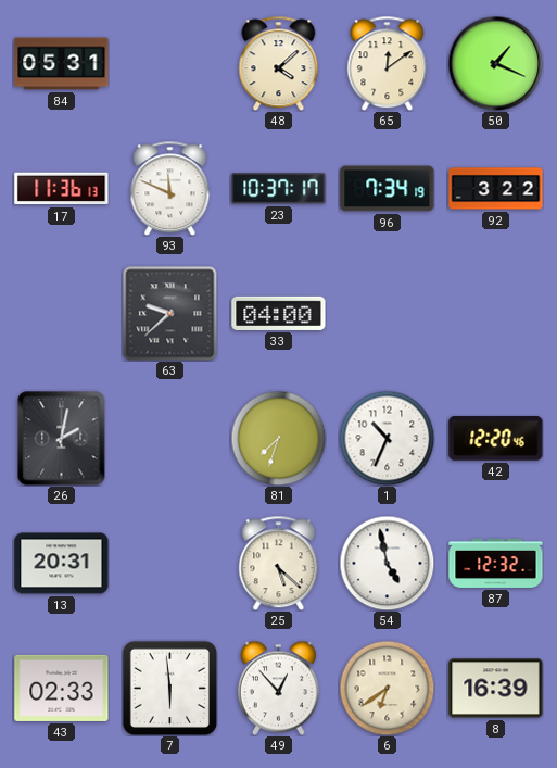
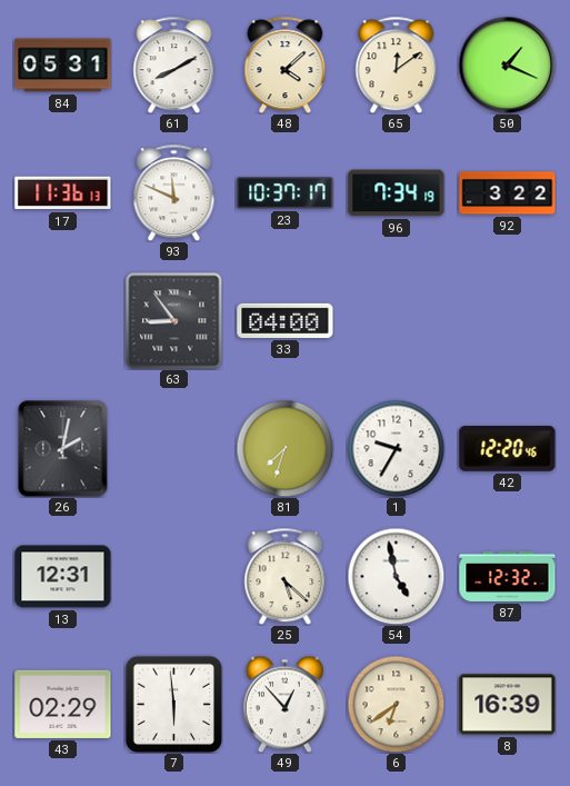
61: none -> 8:10 (174, 64)
63: 9:38 -> 8:54 (173, 320)
1: 10:34 -> 9:35 (396, 448)
13: 20:31 -> 12:31 (63, 577)
43: 02:33 -> 02:29 (63, 704)
